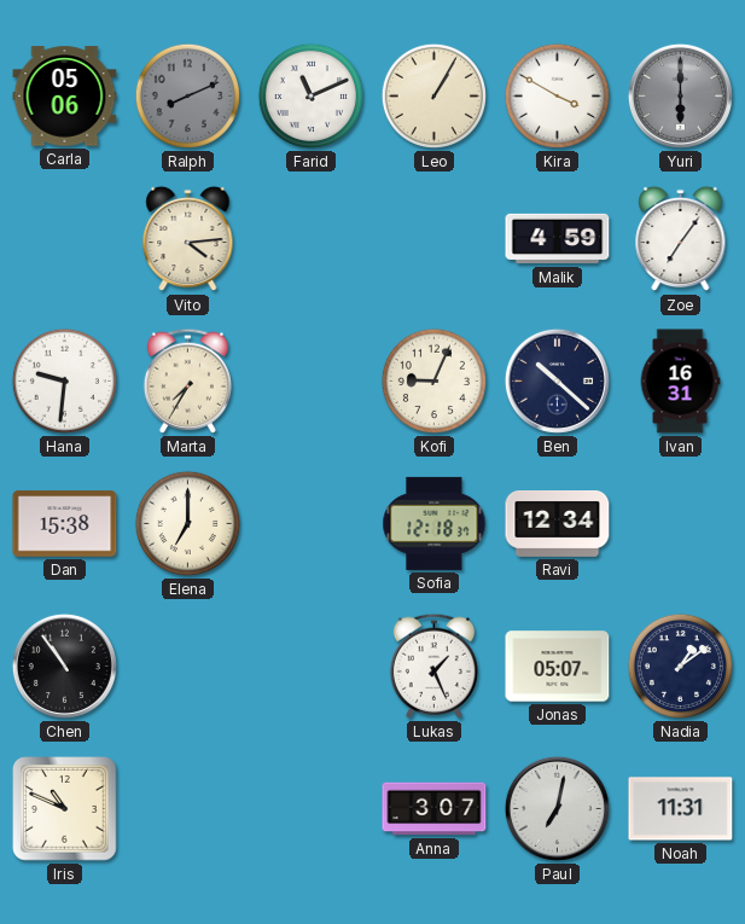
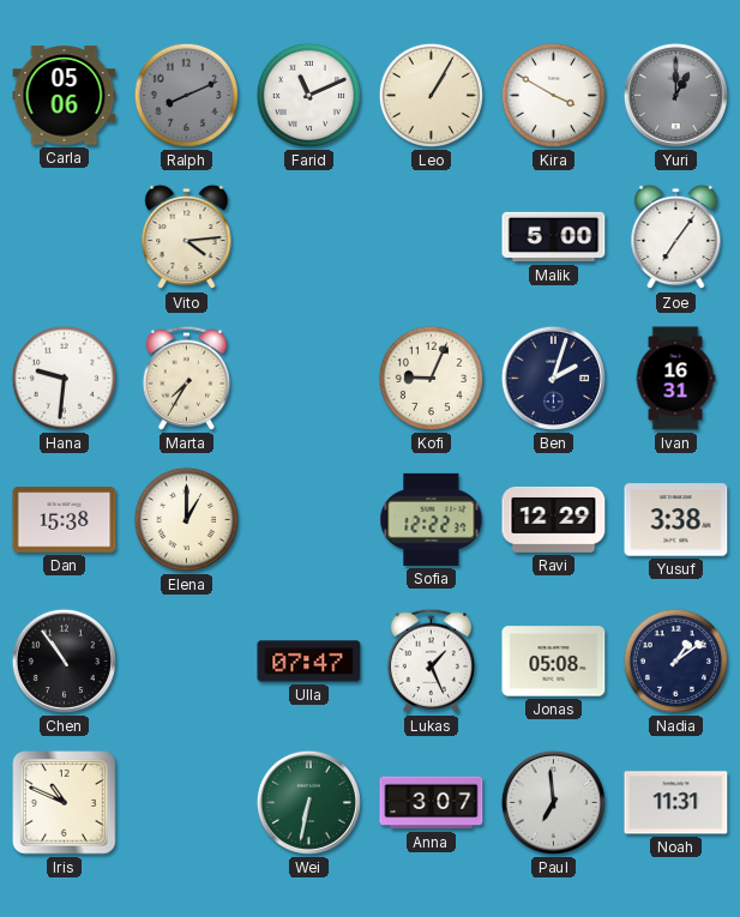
Yuri: 6:00 -> 1:00 (675, 95)
Malik: 4:59 -> 5:00 (554, 237)
Ben: 10:22 -> 2:03 (553, 378)
Elena: 7:00 -> 1:00 (186, 519)
Sofia: 12:18 -> 12:22 (432, 519)
Ravi: 12:34 -> 12:29 (554, 520)
Yusuf: none -> 3:38 (676, 520)
Ulla: none -> 07:47 (309, 662)
Jonas: 05:07 -> 05:08 (554, 662)
Wei: none -> 6:32 (308, 802)
Paul: 7:02 -> 6:59 (553, 802)
